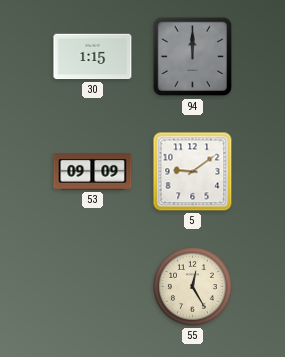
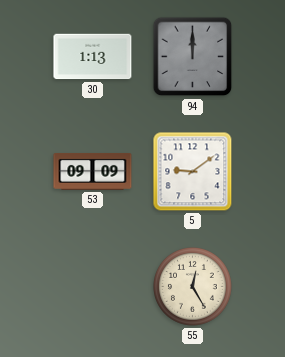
30: 1:15 -> 1:13 (93, 57)
